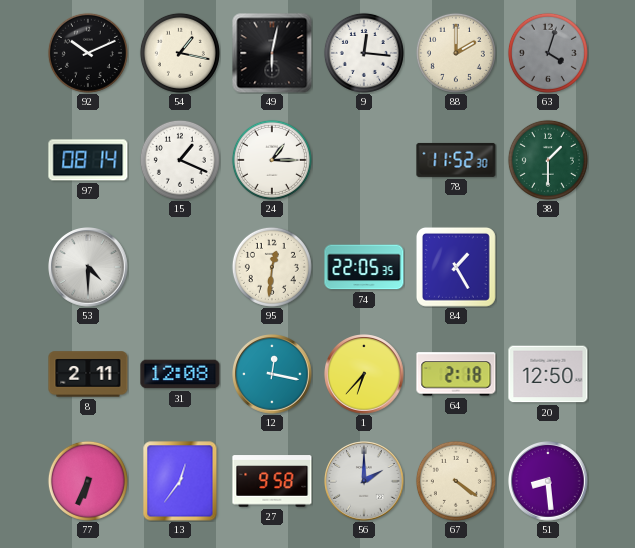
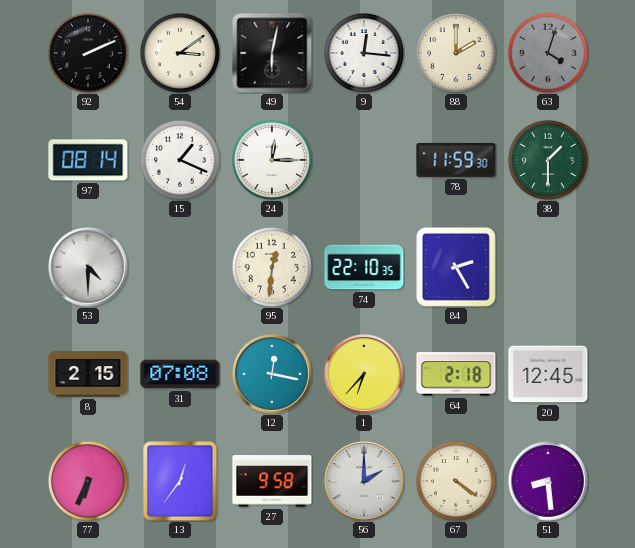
92: 10:11 -> 2:11 (88, 53)
54: 1:17 -> 3:09 (180, 53)
24: 1:15 -> 12:15 (272, 160)
78: 11:52 -> 11:59 (456, 160)
74: 22:05 -> 22:10 (364, 267)
84: 1:25 -> 2:25 (456, 267)
8: 2:11 -> 2:15 (88, 374)
31: 12:08 -> 07:08 (180, 374)
20: 12:50 -> 12:45 (548, 374)
